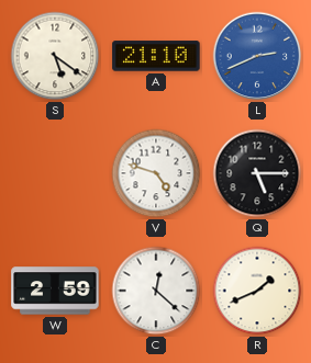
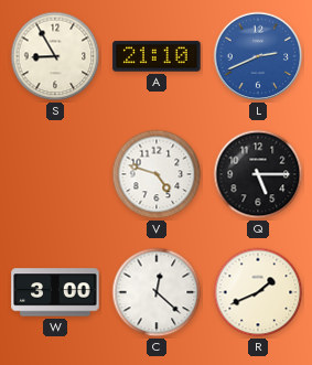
S: 5:21 -> 8:55 (55, 56)
W: 2:59 -> 3:00 (55, 292)
